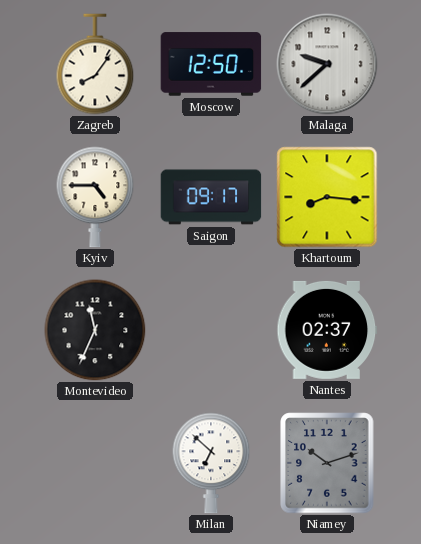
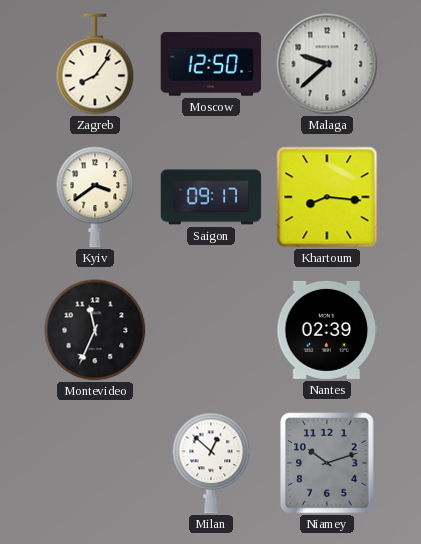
Kyiv: 4:45 -> 3:39 (95, 197)
Nantes: 02:37 -> 02:39 (327, 330)
Milan: 6:52 -> 12:52 (211, 463)
